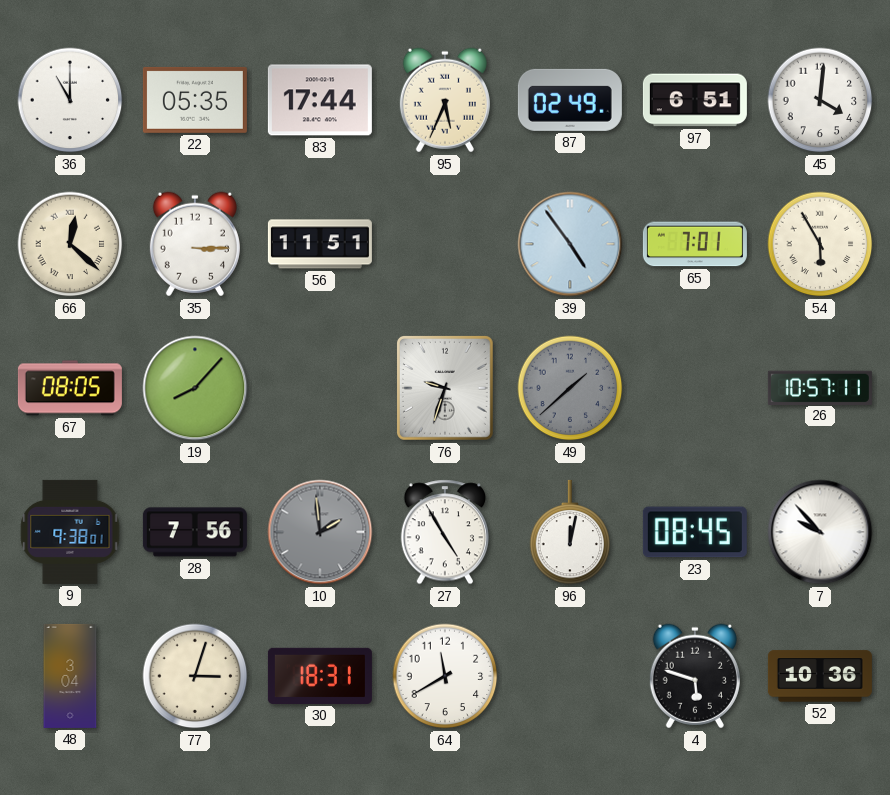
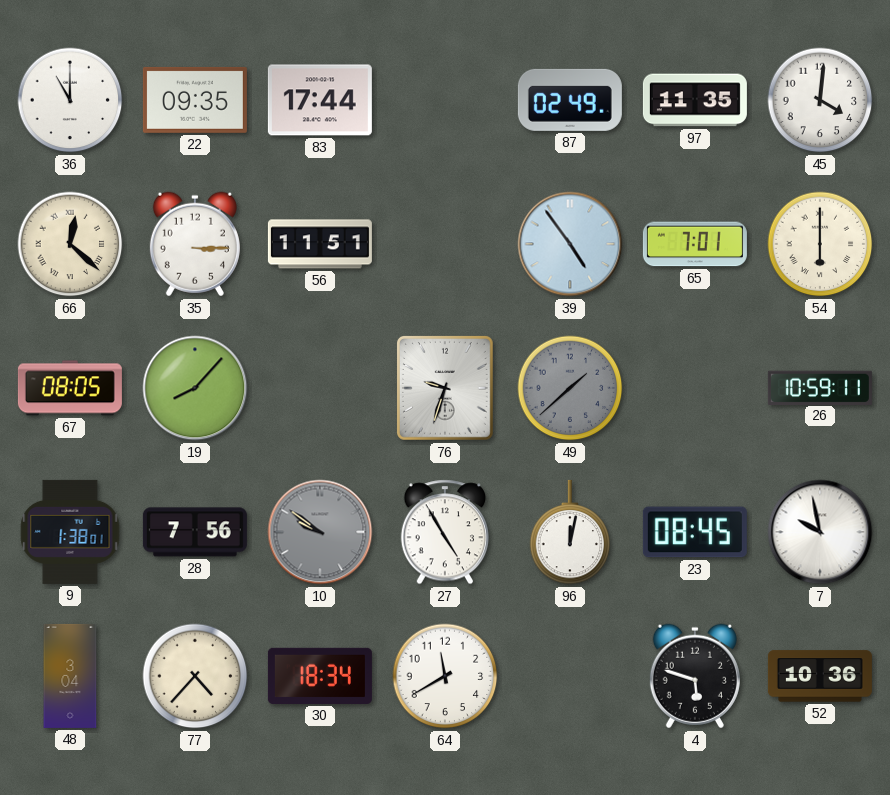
22: 05:35 -> 09:35 (195, 100)
95: 5:34 -> none (445, 100)
97: 6:51 -> 11:35 (695, 100)
54: 5:55 -> 6:00 (820, 244)
26: 10:57 -> 10:59 (820, 387)
9: 9:38 -> 1:38 (70, 532)
10: 1:59 -> 9:51 (320, 532)
7: 9:53 -> 9:58 (820, 532)
77: 3:03 -> 4:37 (195, 676)
30: 18:31 -> 18:34 (320, 676)
